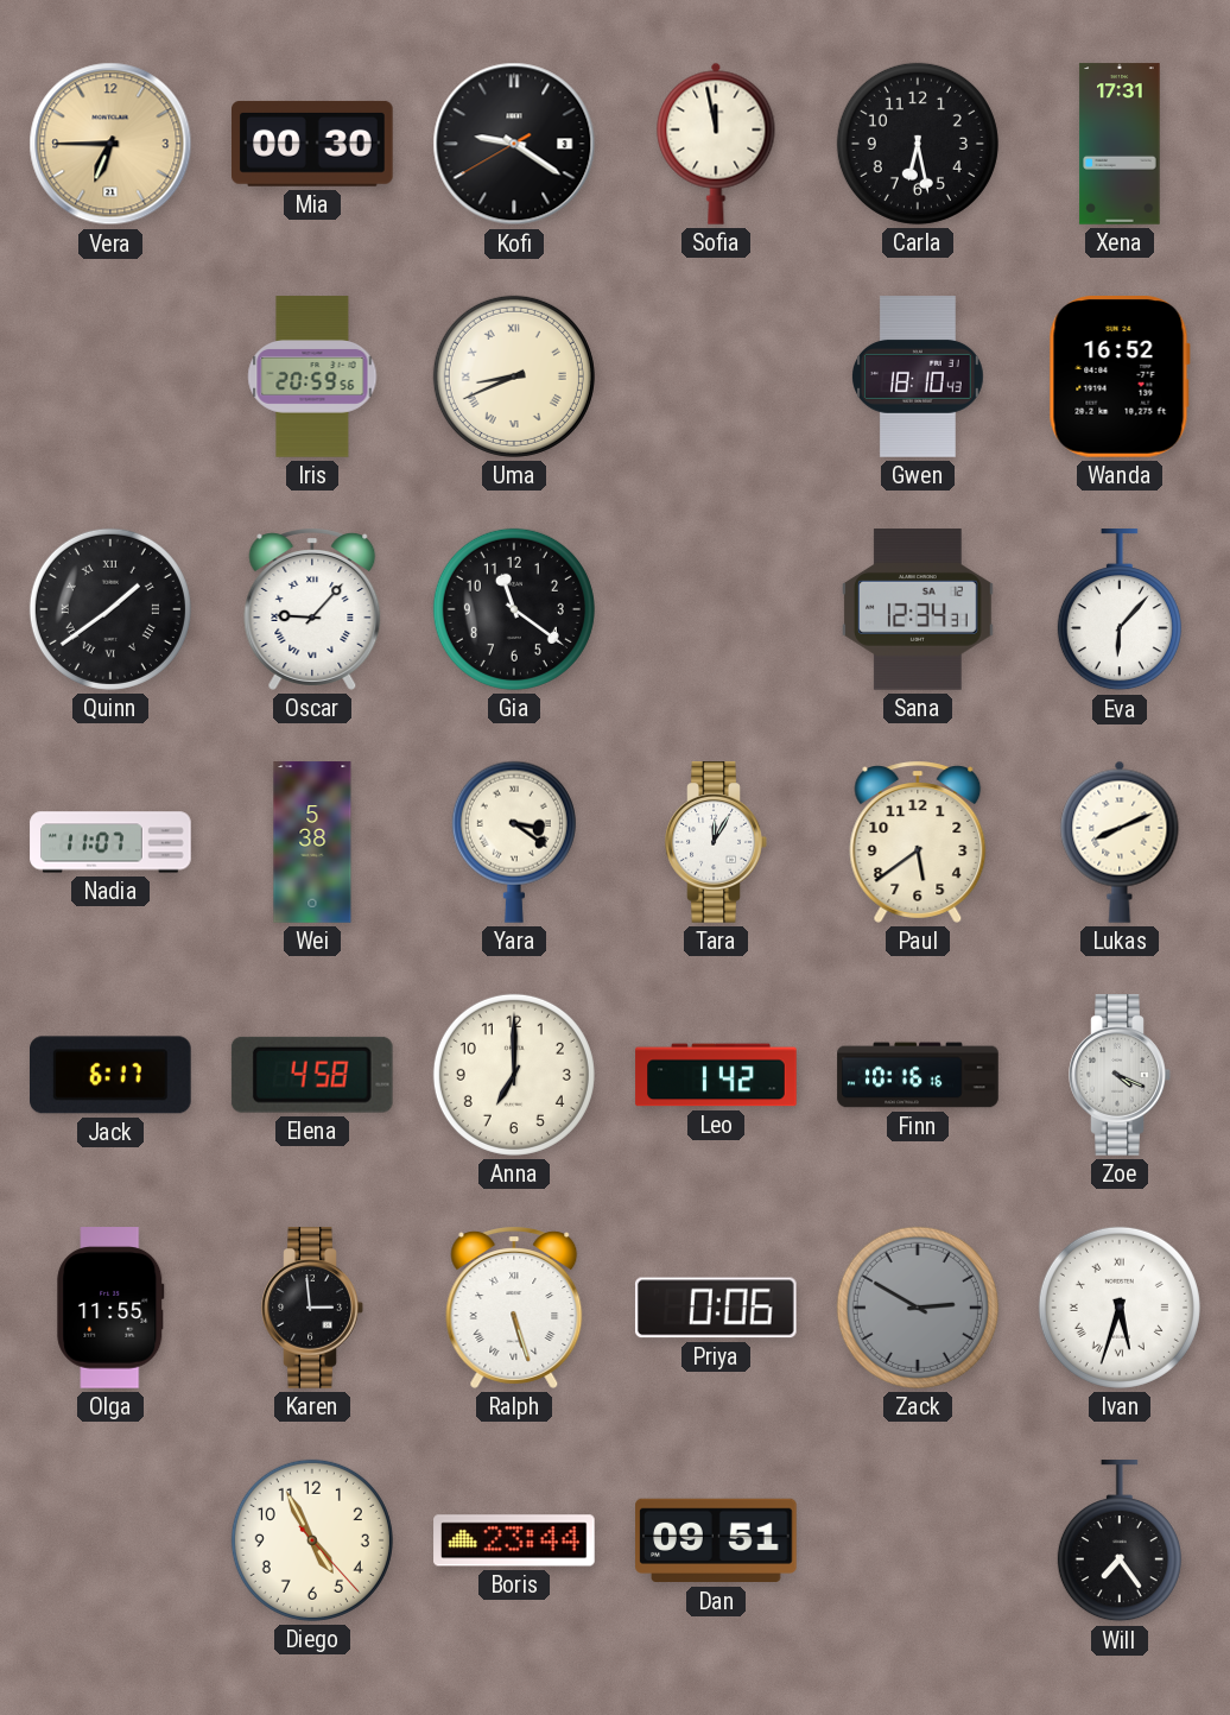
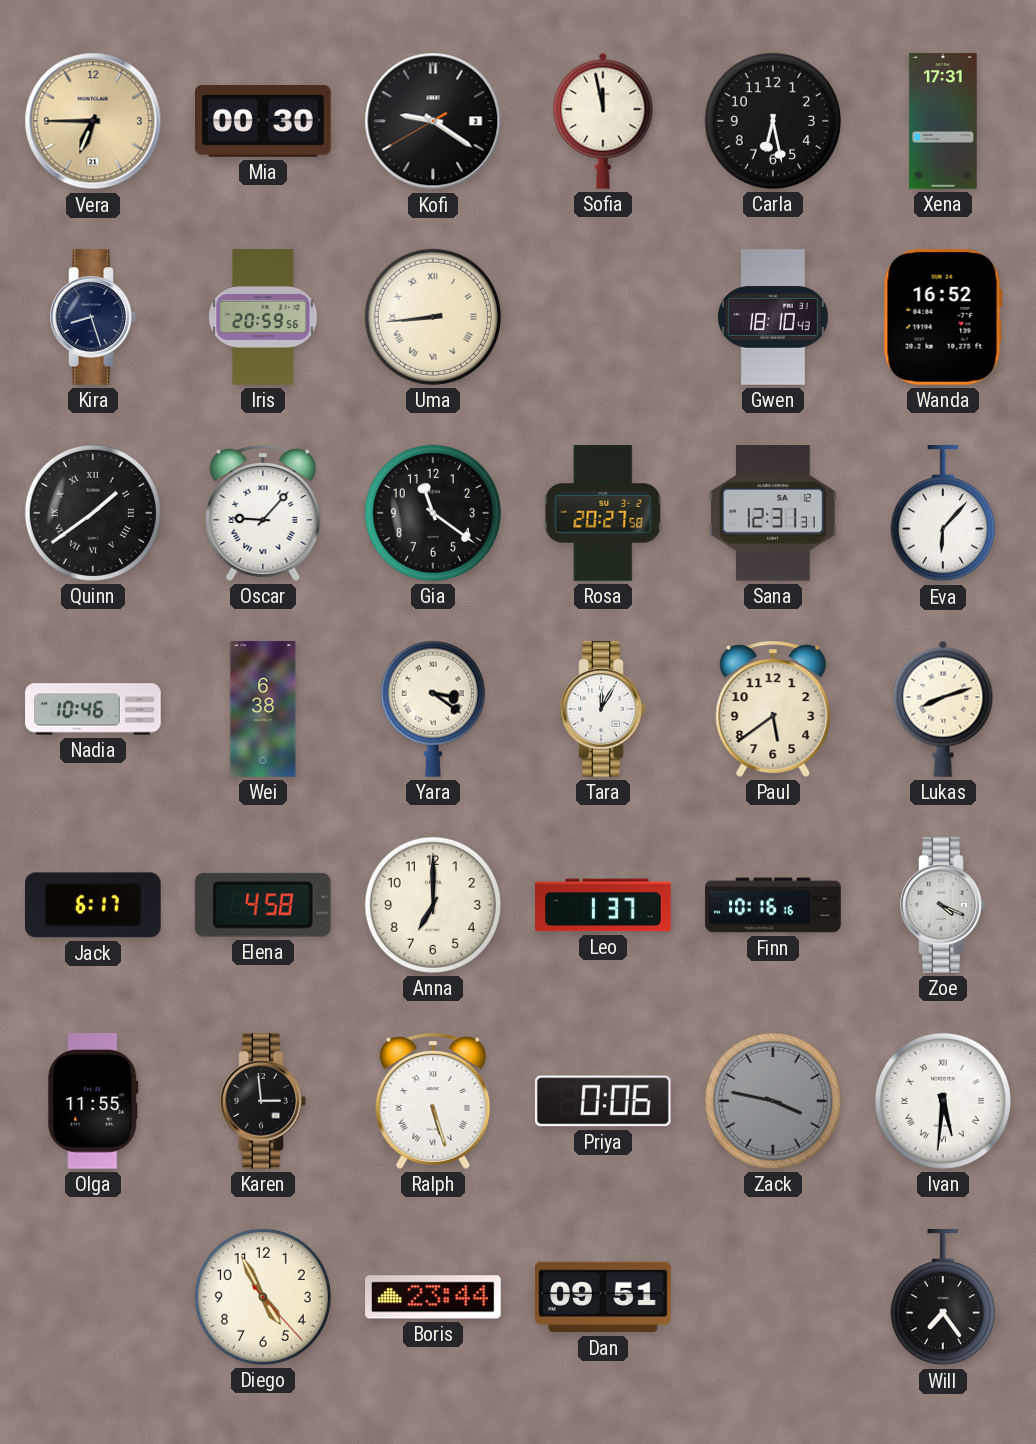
Kira: none -> 8:27 (93, 317)
Uma: 8:41 -> 8:44 (433, 317)
Rosa: none -> 20:27 (603, 513)
Sana: 12:34 -> 12:31 (774, 513)
Nadia: 11:07 -> 10:46 (93, 709)
Wei: 5:38 -> 6:38 (263, 709)
Lukas: 8:11 -> 8:12 (943, 709)
Leo: 1:42 -> 1:37 (603, 905)
Zack: 2:50 -> 3:47 (773, 1101)
Ivan: 5:33 -> 5:31 (943, 1101)
